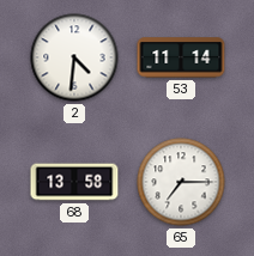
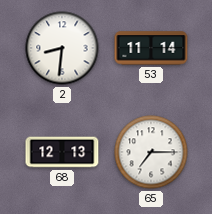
2: 4:31 -> 8:31 (62, 48)
68: 13:58 -> 12:13 (62, 152)
